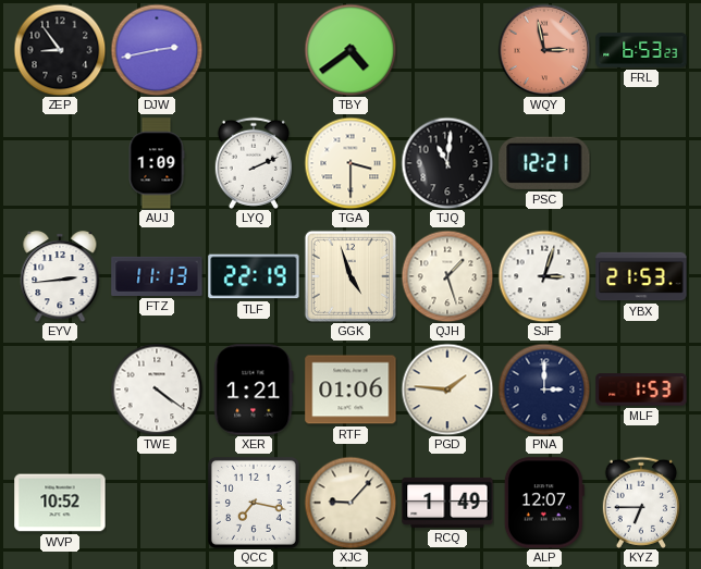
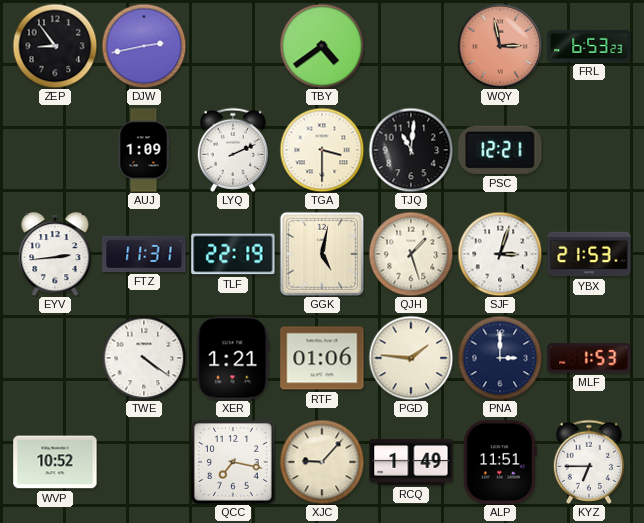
FTZ: 11:13 -> 11:31 (144, 254)
GGK: 4:57 -> 5:02 (322, 254)
ALP: 12:07 -> 11:51 (500, 462)
